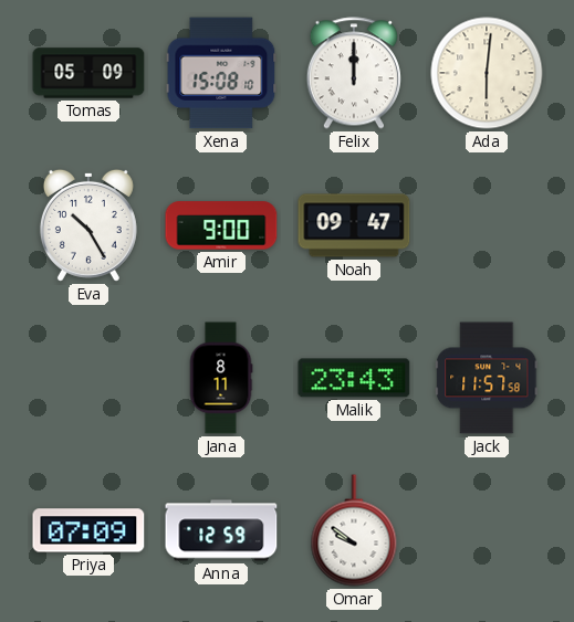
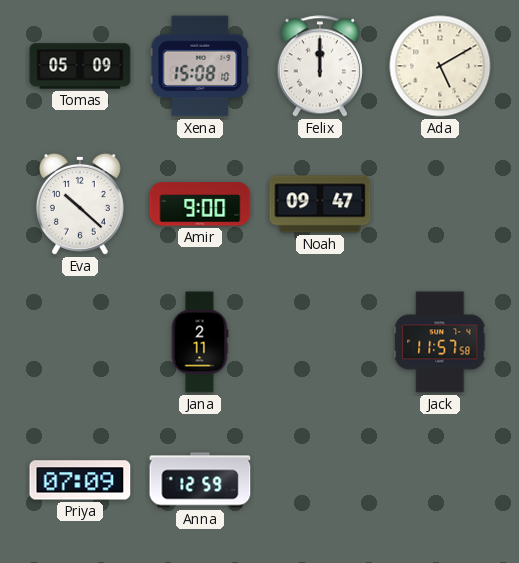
Ada: 6:01 -> 5:10 (440, 66)
Eva: 10:25 -> 10:22 (80, 204)
Jana: 8:11 -> 2:11 (200, 342)
Malik: 23:43 -> none (354, 378)
Omar: 9:51 -> none (354, 530)
